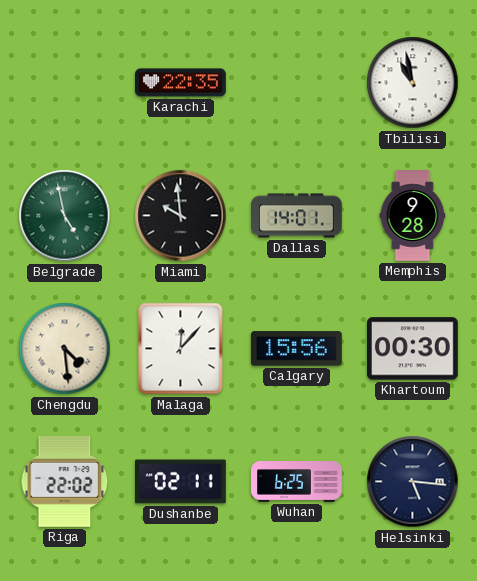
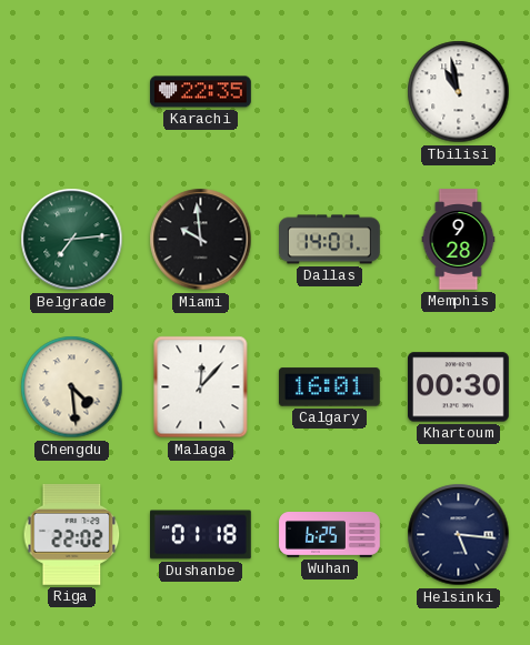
Belgrade: 4:58 -> 7:14 (72, 240)
Calgary: 15:56 -> 16:01 (330, 387)
Dushanbe: 02:11 -> 01:18 (201, 535)
